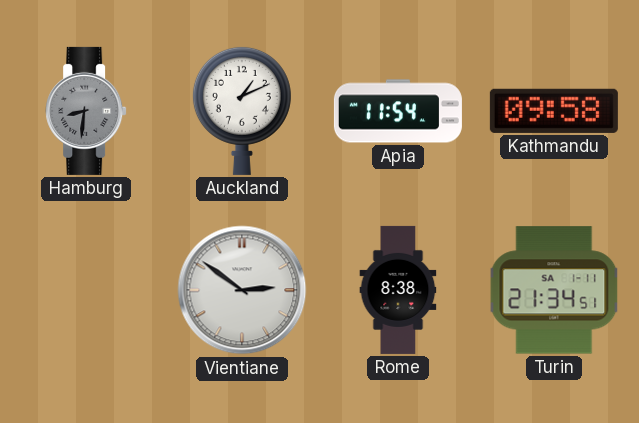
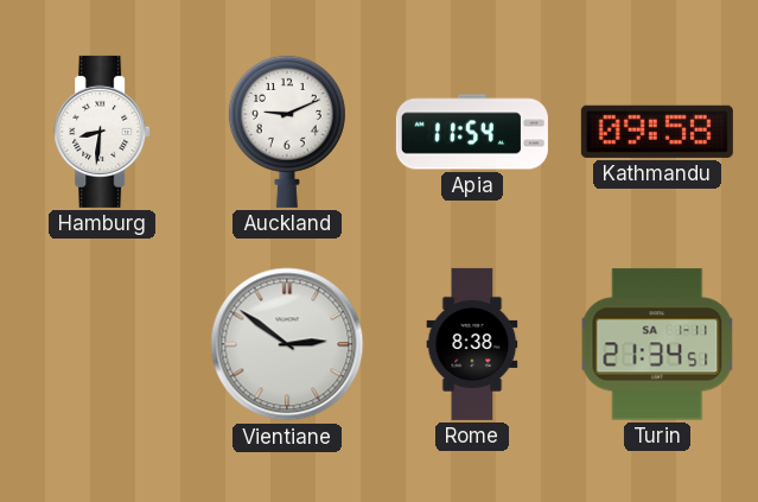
Hamburg dial: grey -> white (102, 132)
Auckland: 1:11 -> 9:11 (287, 131)
